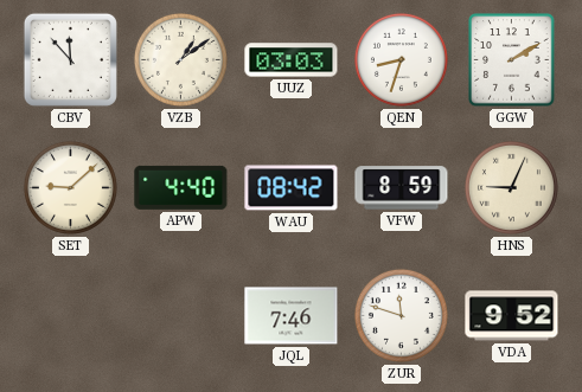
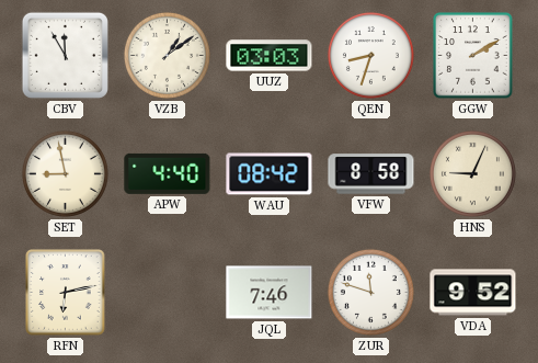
CBV: 11:53 -> 11:55 (65, 55)
SET: 9:08 -> 8:58 (65, 173)
VFW: 8:59 -> 8:58 (371, 174)
RFN: none -> 6:13 (66, 293)
